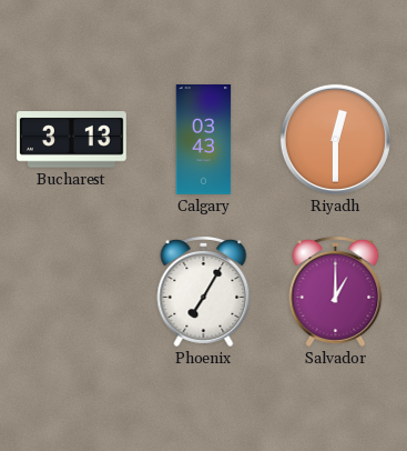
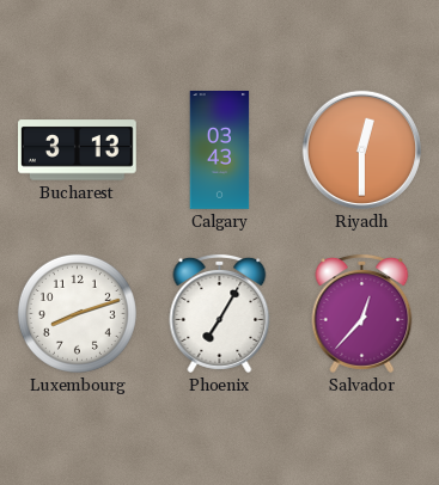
Luxembourg: none -> 8:12 (77, 313)
Salvador: 1:00 -> 12:37 (362, 313)
